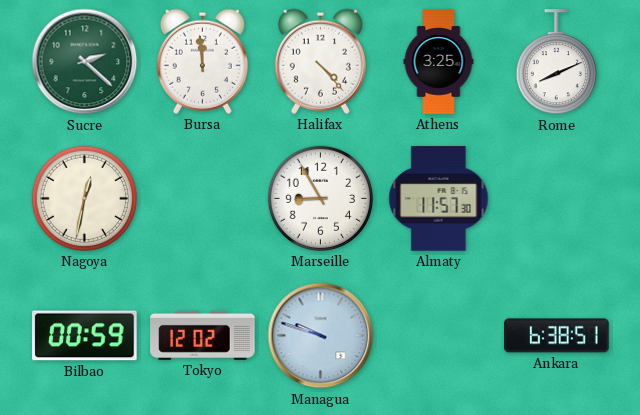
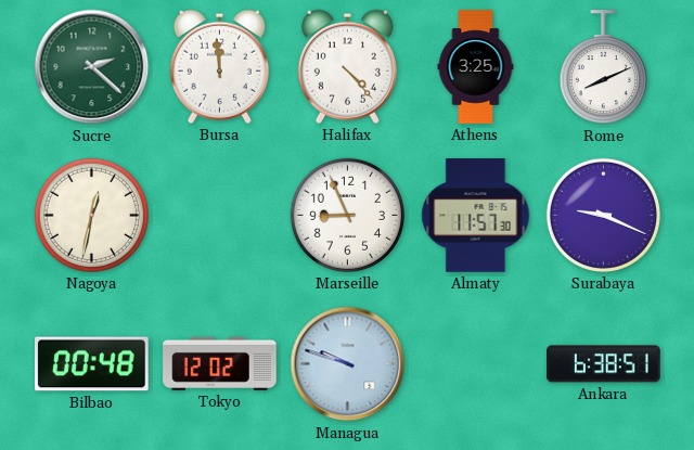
Marseille: 8:55 -> 8:56 (347, 215)
Surabaya: none -> 9:19 (603, 215)
Bilbao: 00:59 -> 00:48 (92, 364)
